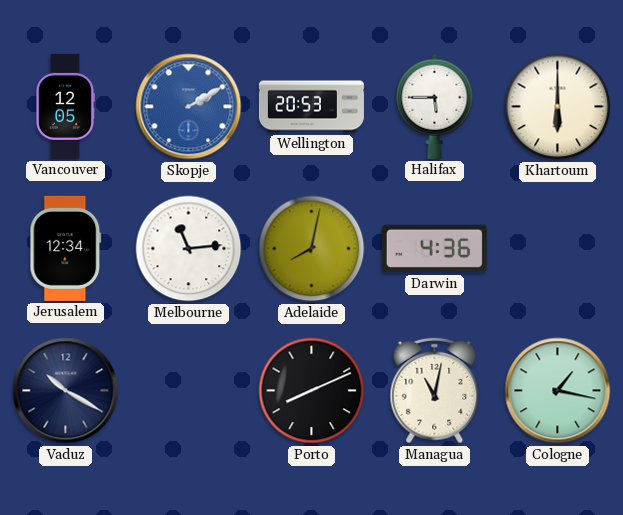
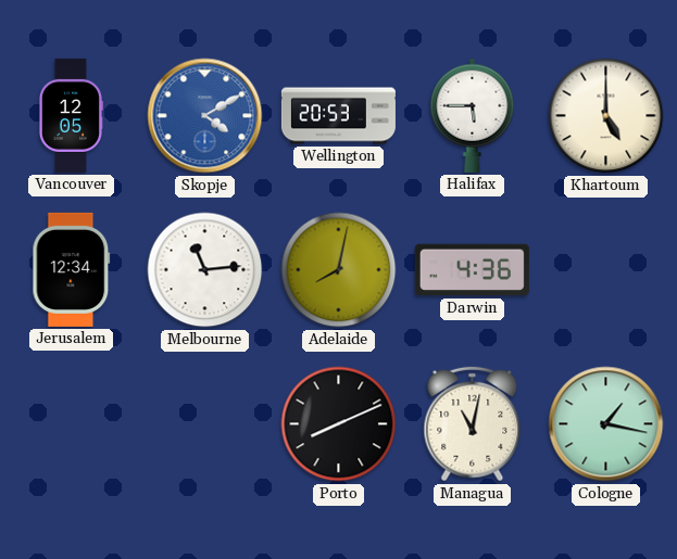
Skopje: 2:10 -> 4:10 (205, 116)
Khartoum: 6:00 -> 5:00 (606, 116)
Vaduz: 10:20 -> none (66, 391)
